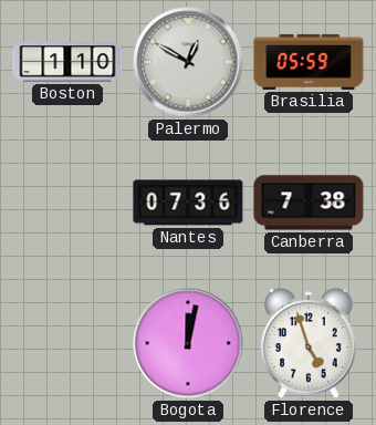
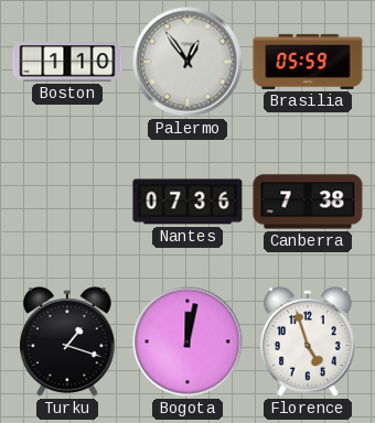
Palermo: 12:50 -> 12:54 (187, 62)
Turku: none -> 1:18 (68, 341)
